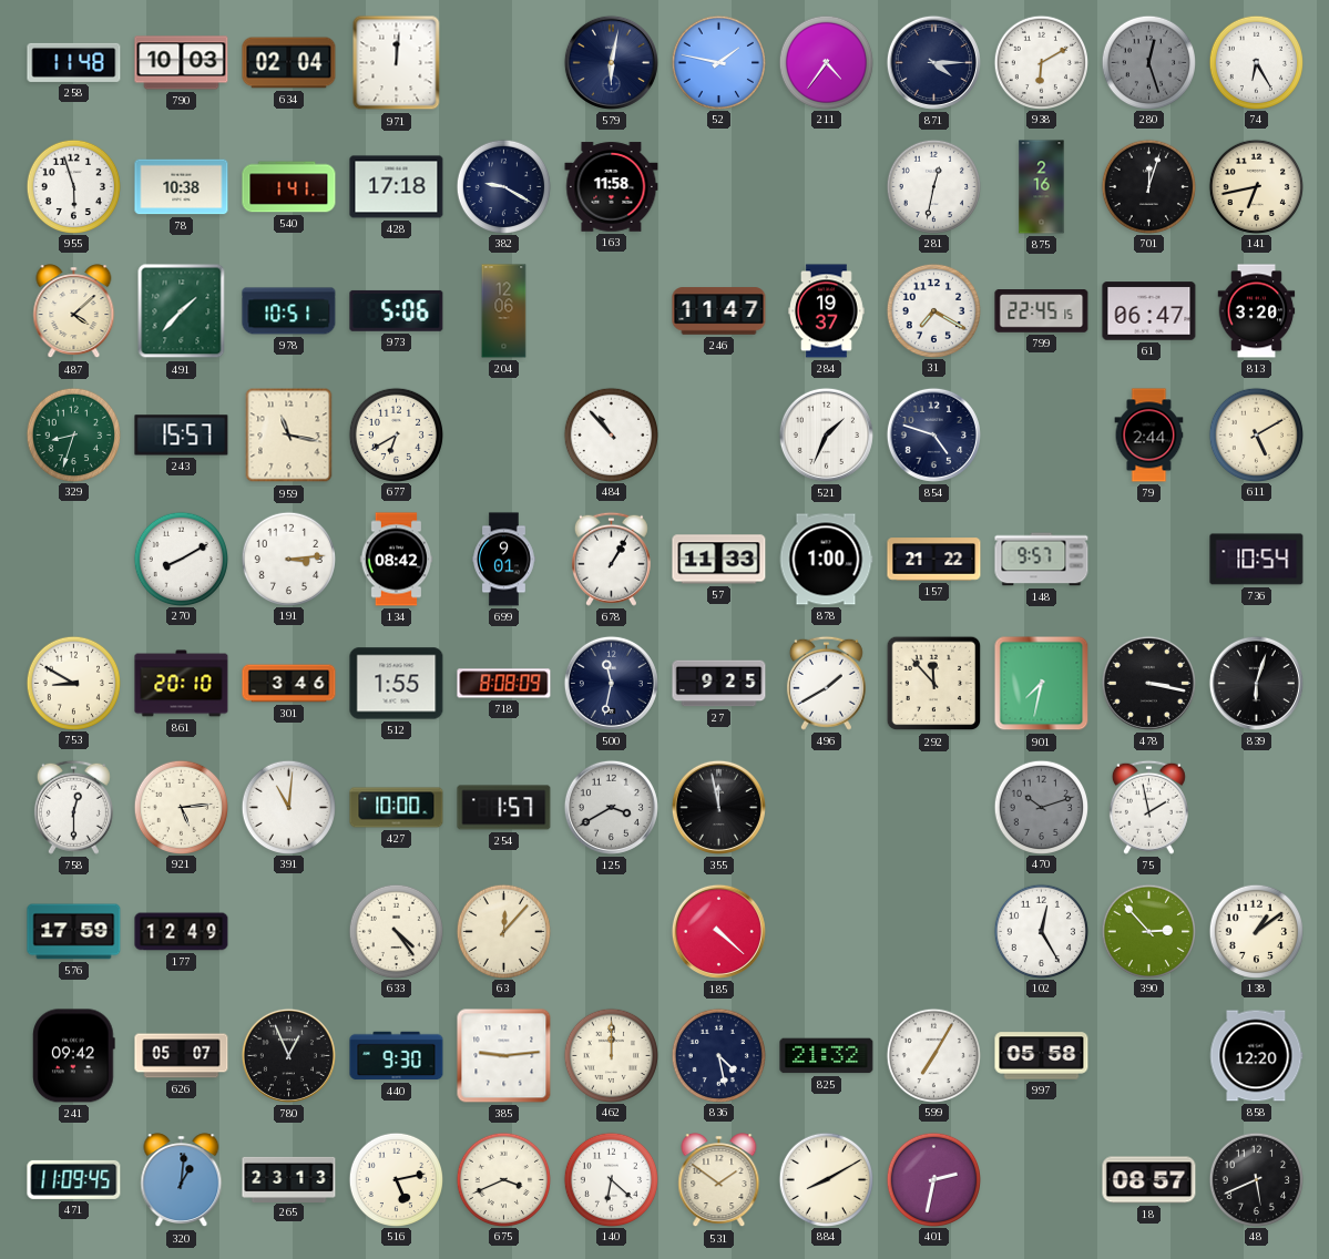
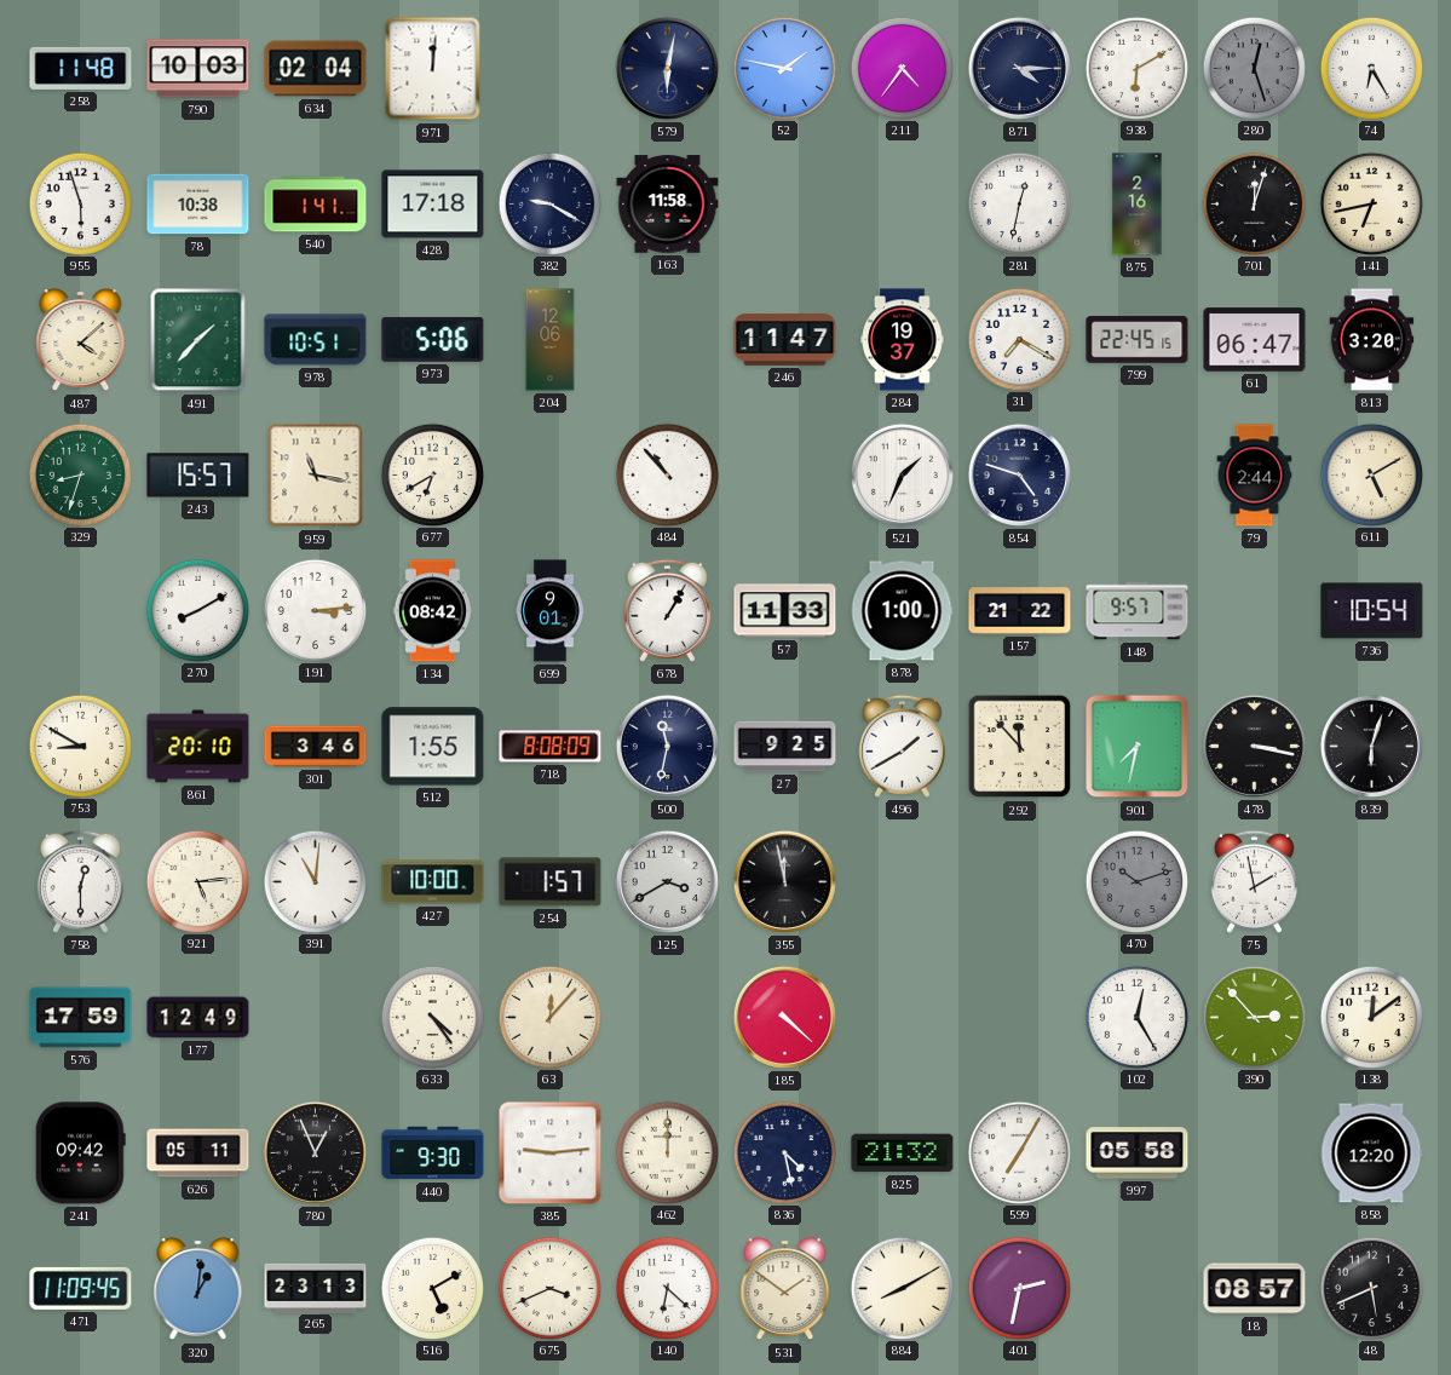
138: 1:09 -> 12:09 (1371, 1017)
626: 05:07 -> 05:11 (198, 1153)
516: 5:13 -> 5:10 (432, 1288)
